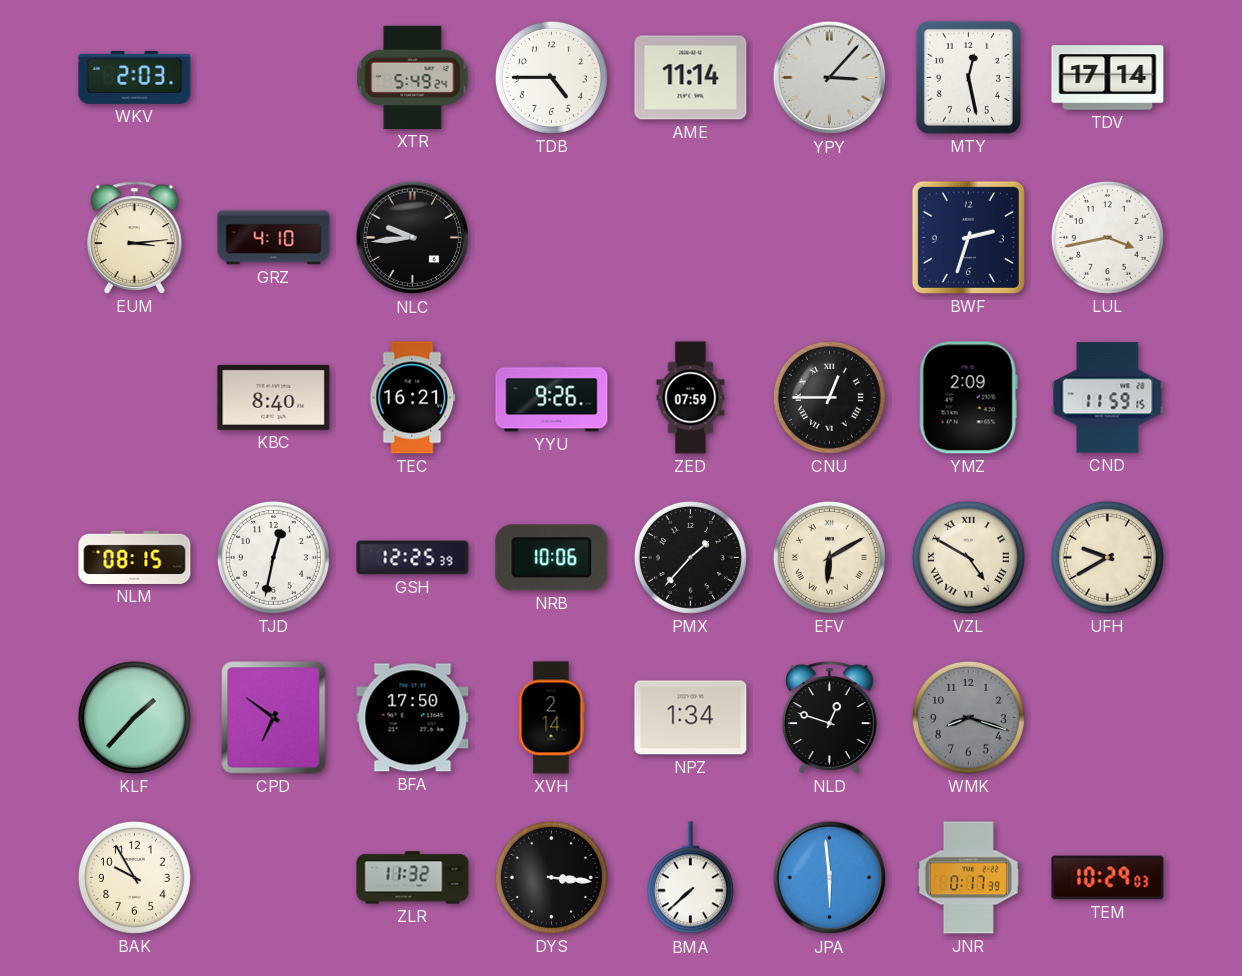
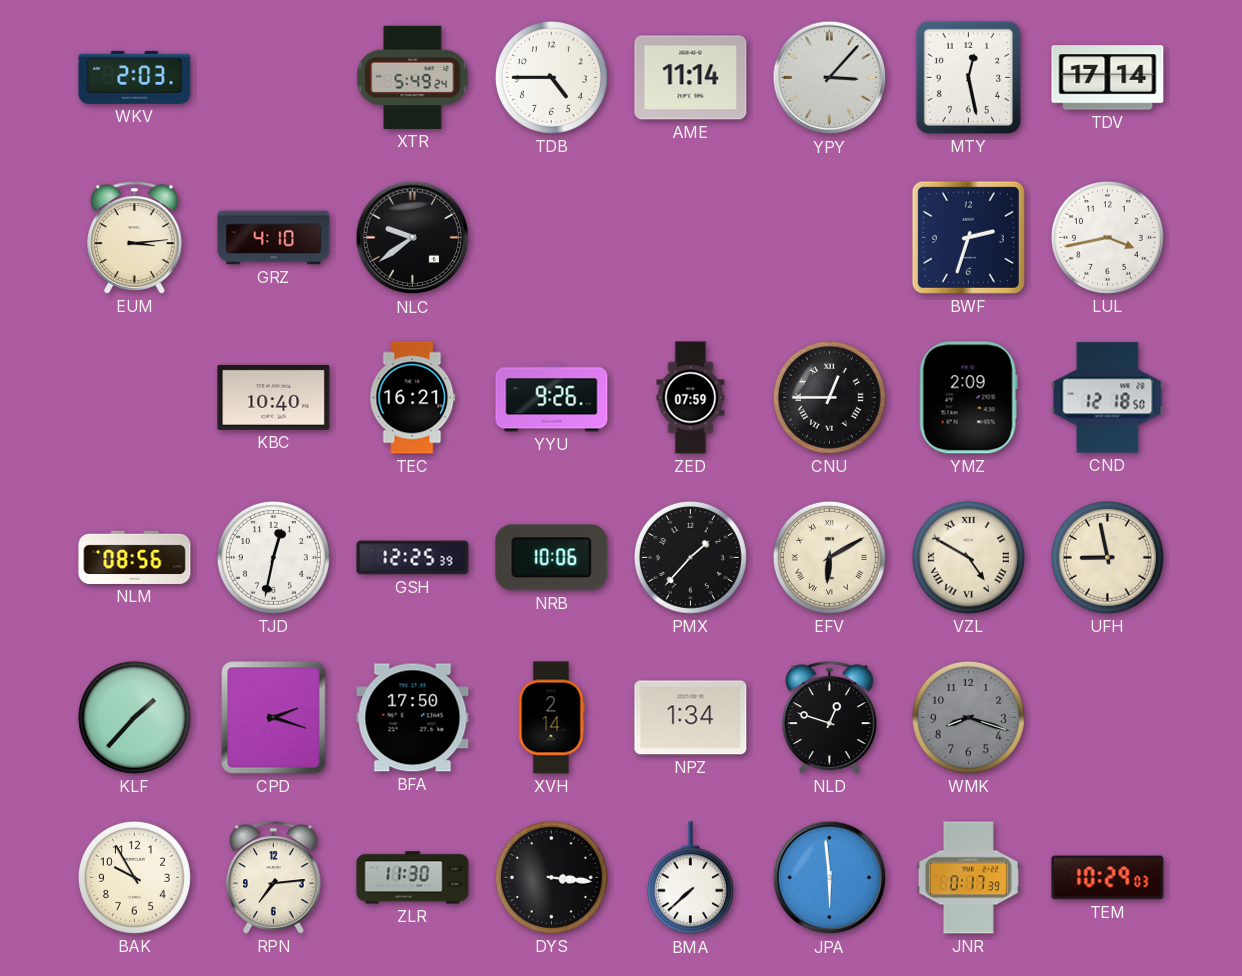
NLC: 9:44 -> 9:39 (413, 238)
KBC: 8:40 -> 10:40 (274, 397)
CND: 11:59 -> 12:18 (1108, 398)
NLM: 08:15 -> 08:56 (135, 557)
UFH: 9:40 -> 8:58 (1107, 557)
CPD: 6:51 -> 2:18 (274, 718)
RPN: none -> 7:14 (274, 878)
ZLR: 11:32 -> 11:30 (413, 878)
